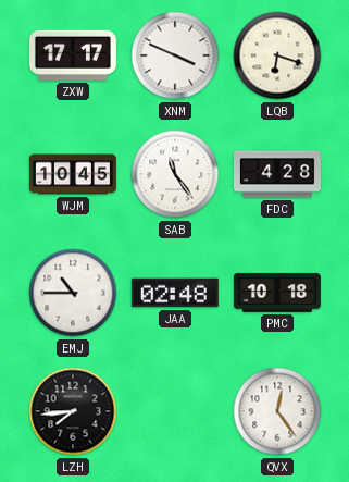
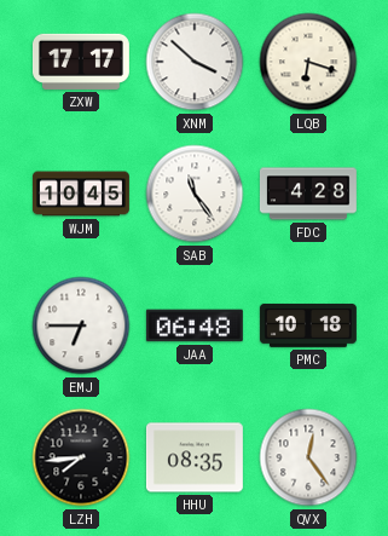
XNM: 3:49 -> 3:52 (195, 62)
EMJ: 10:45 -> 6:45 (81, 325)
JAA: 02:48 -> 06:48 (195, 325)
HHU: none -> 08:35 (195, 457)
